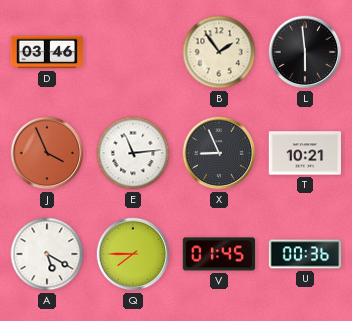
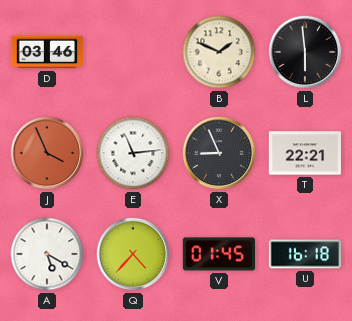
B: 1:54 -> 1:49 (219, 52)
T: 10:21 -> 22:21 (305, 153)
Q: 7:45 -> 4:37 (133, 254)
U: 00:36 -> 16:18 (305, 254)
